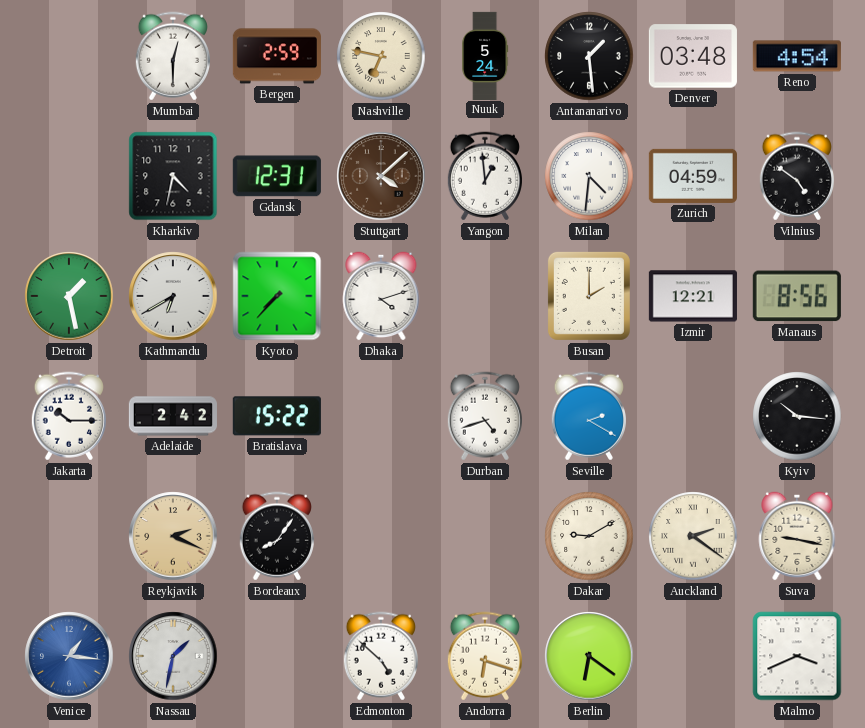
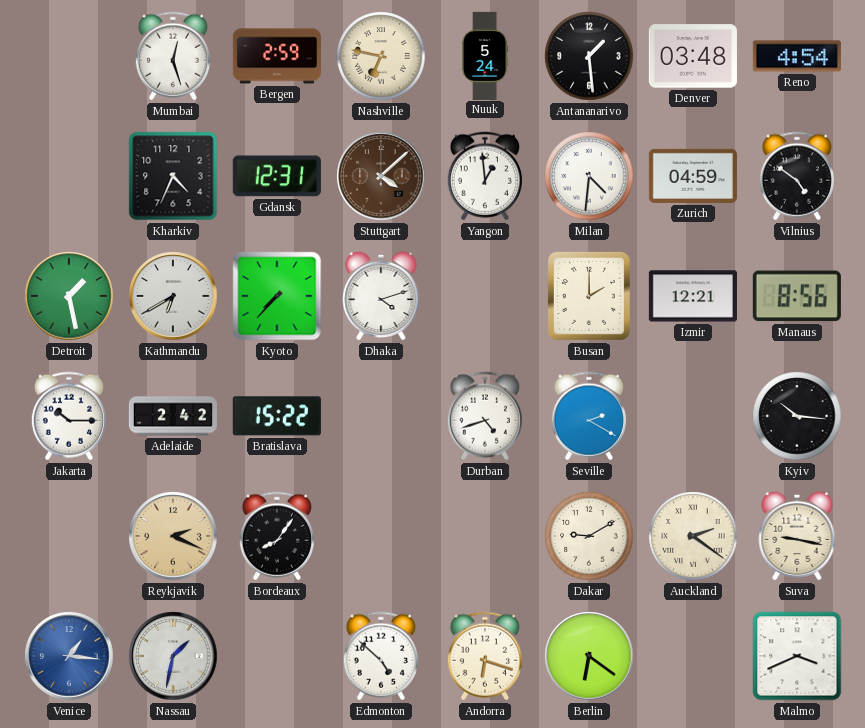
Mumbai: 12:30 -> 12:27 (173, 56)
Kharkiv: 4:32 -> 4:34 (173, 176)
